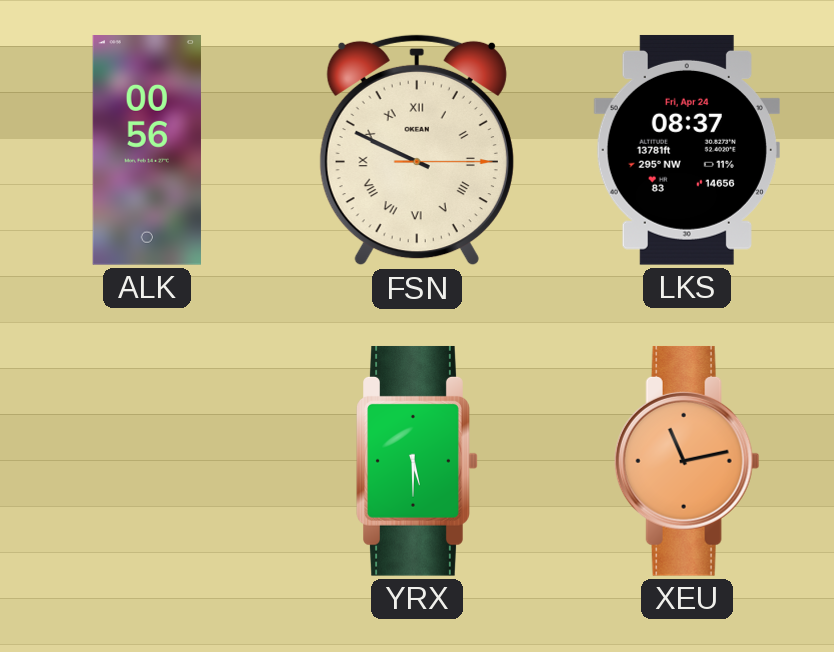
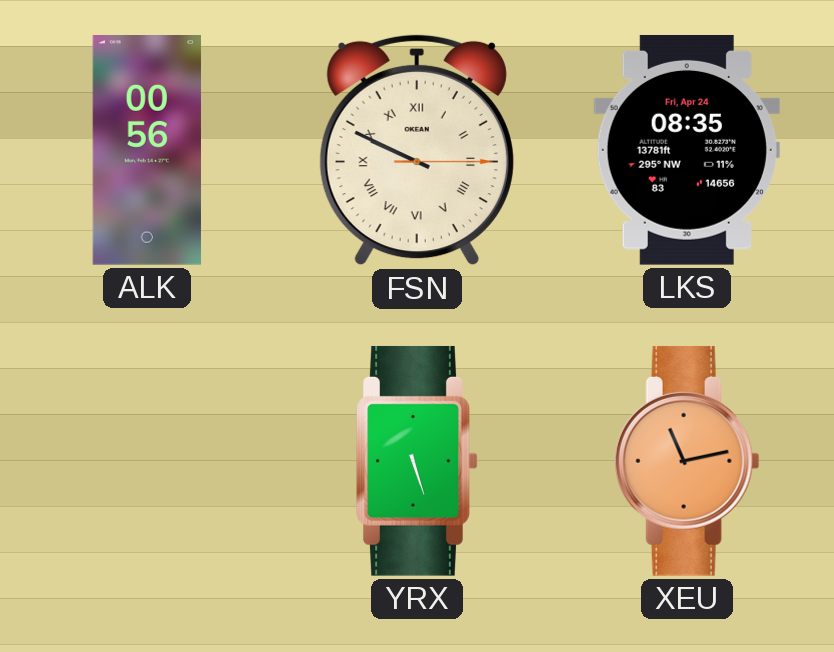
LKS: 08:37 -> 08:35 (687, 150)
YRX: 5:30 -> 5:27 (417, 461)
